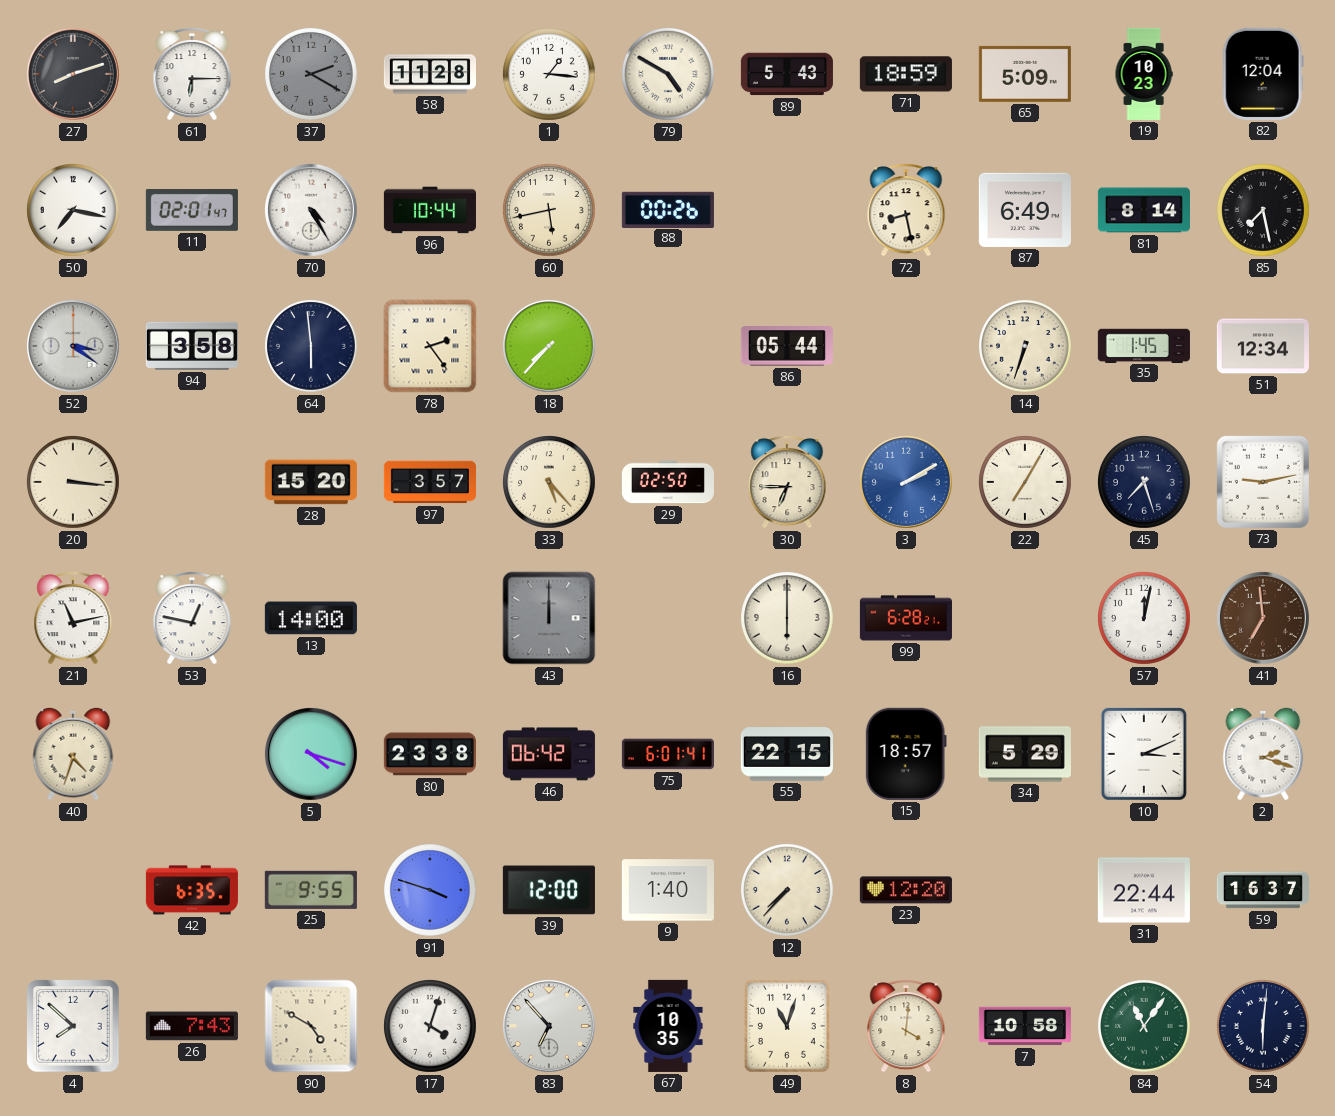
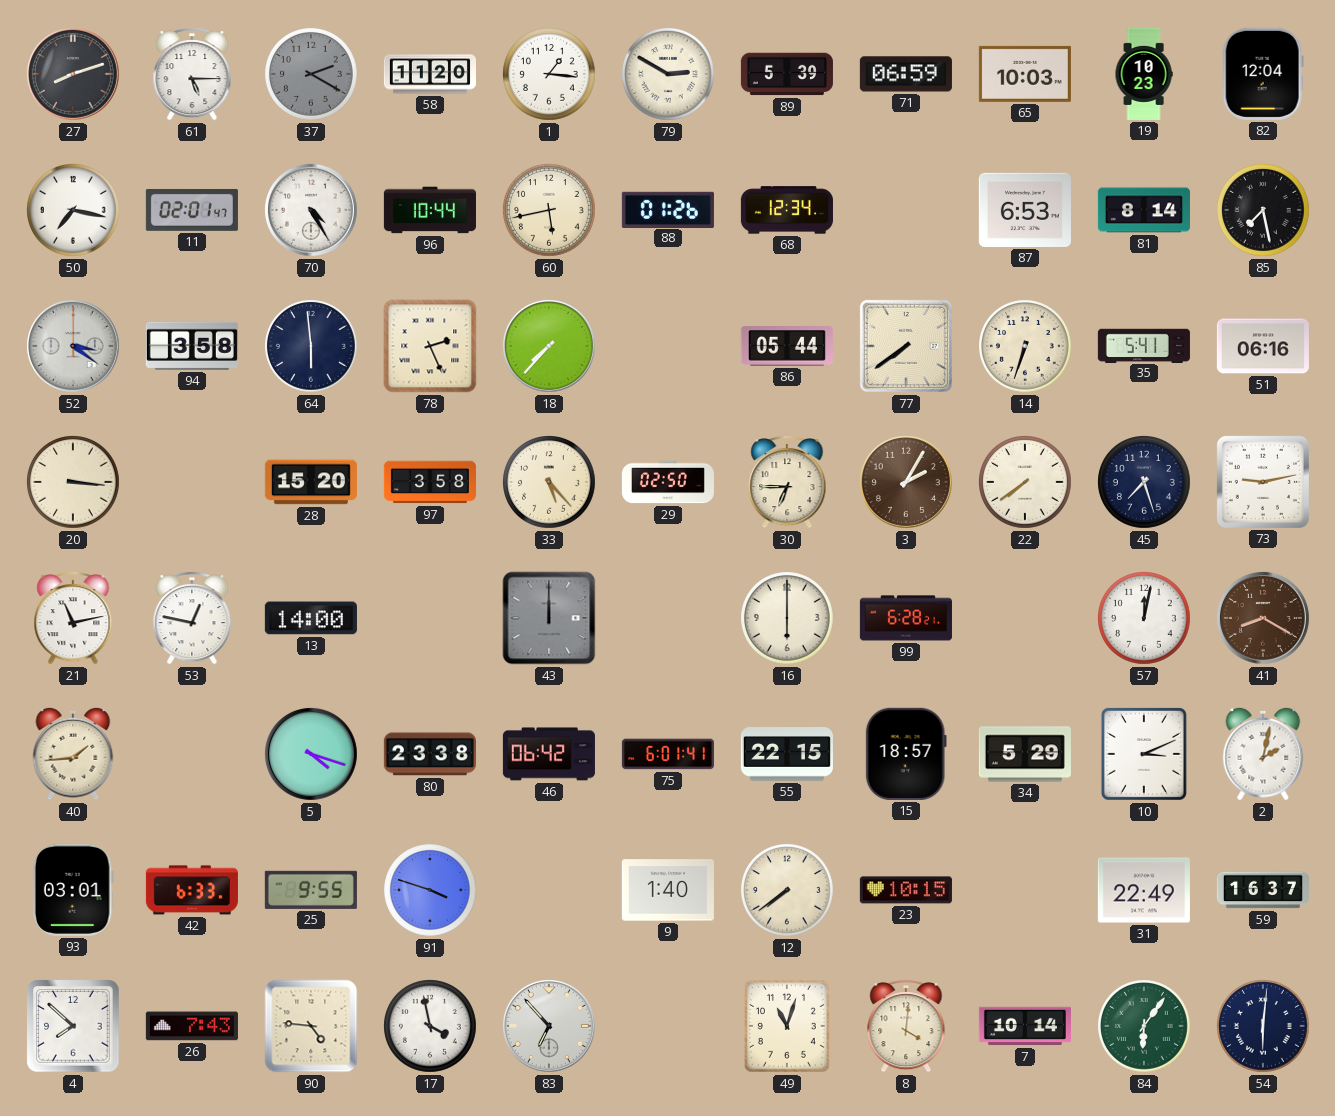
61: 6:15 -> 5:15 (192, 75)
58: 11:28 -> 11:20 (430, 74)
79: 4:50 -> 2:50 (669, 75)
89: 5:43 -> 5:39 (787, 74)
71: 18:59 -> 06:59 (906, 74)
65: 5:09 -> 10:03 (1025, 74)
88: 00:26 -> 01:26 (668, 209)
68: none -> 12:34 (787, 210)
72: 8:28 -> none (906, 211)
87: 6:49 -> 6:53 (1025, 210)
78: 2:24 -> 2:26 (430, 346)
77: none -> 7:39 (906, 346)
35: 1:45 -> 5:41 (1144, 345)
51: 12:34 -> 06:16 (1263, 346)
97: 3:57 -> 3:58 (430, 482)
3: 2:10 -> 2:05 (906, 482)
3 dial: blue -> brown (906, 482)
22: 7:05 -> 7:39 (1026, 483)
41: 6:59 -> 8:20 (1263, 618)
40: 4:33 -> 1:44 (73, 754)
2: 2:18 -> 2:02 (1263, 754)
93: none -> 03:01 (73, 890)
42: 6:35 -> 6:33 (192, 890)
39: 12:00 -> none (549, 890)
12: 7:37 -> 7:39 (788, 891)
23: 12:20 -> 10:15 (906, 890)
31: 22:44 -> 22:49 (1144, 890)
90: 4:50 -> 4:46 (311, 1026)
17: 4:03 -> 3:58 (431, 1027)
67: 10:35 -> none (668, 1026)
7: 10:58 -> 10:14 (1025, 1026)
84: 11:06 -> 6:06 (1145, 1027)
